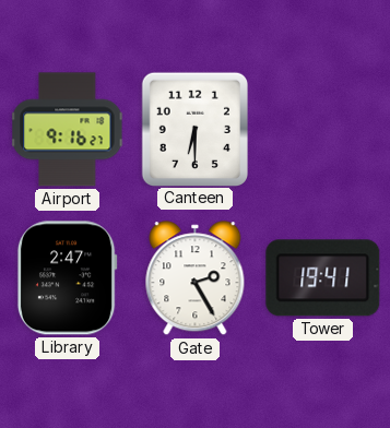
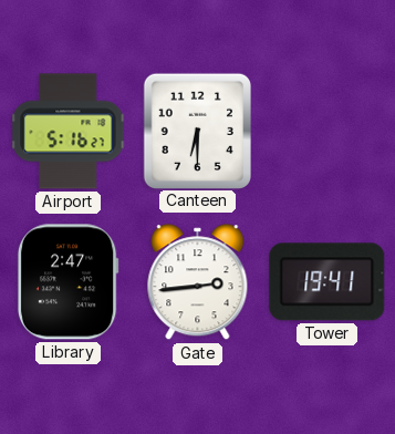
Airport: 9:16 -> 5:16 (69, 132)
Gate: 2:25 -> 2:44 (198, 282)
